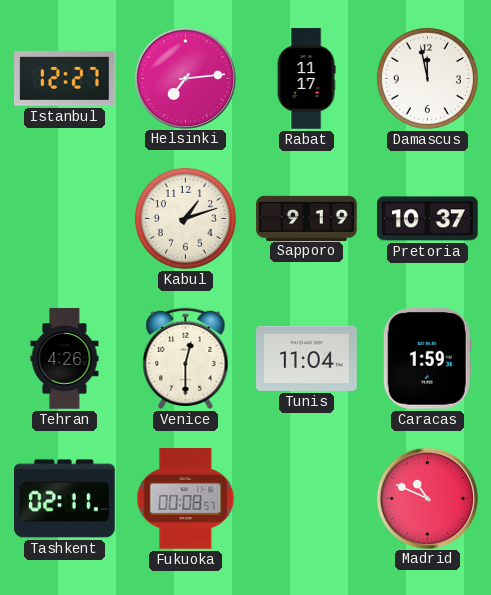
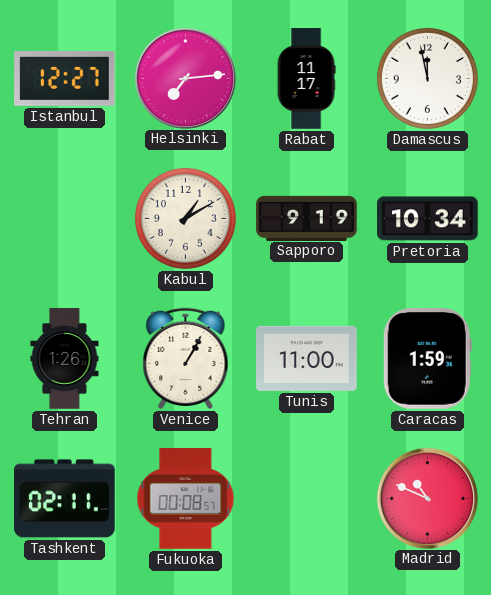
Kabul: 1:12 -> 1:10 (185, 218)
Pretoria: 10:37 -> 10:34 (428, 219)
Tehran: 4:26 -> 1:26 (65, 359)
Venice: 12:30 -> 1:05 (186, 358)
Tunis: 11:04 -> 11:00 (307, 358)
